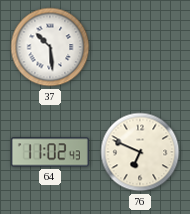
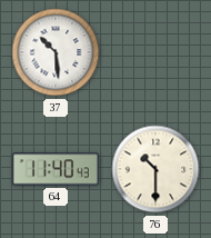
64: 11:02 -> 11:40 (56, 169)
76: 6:49 -> 10:30 (155, 169)
